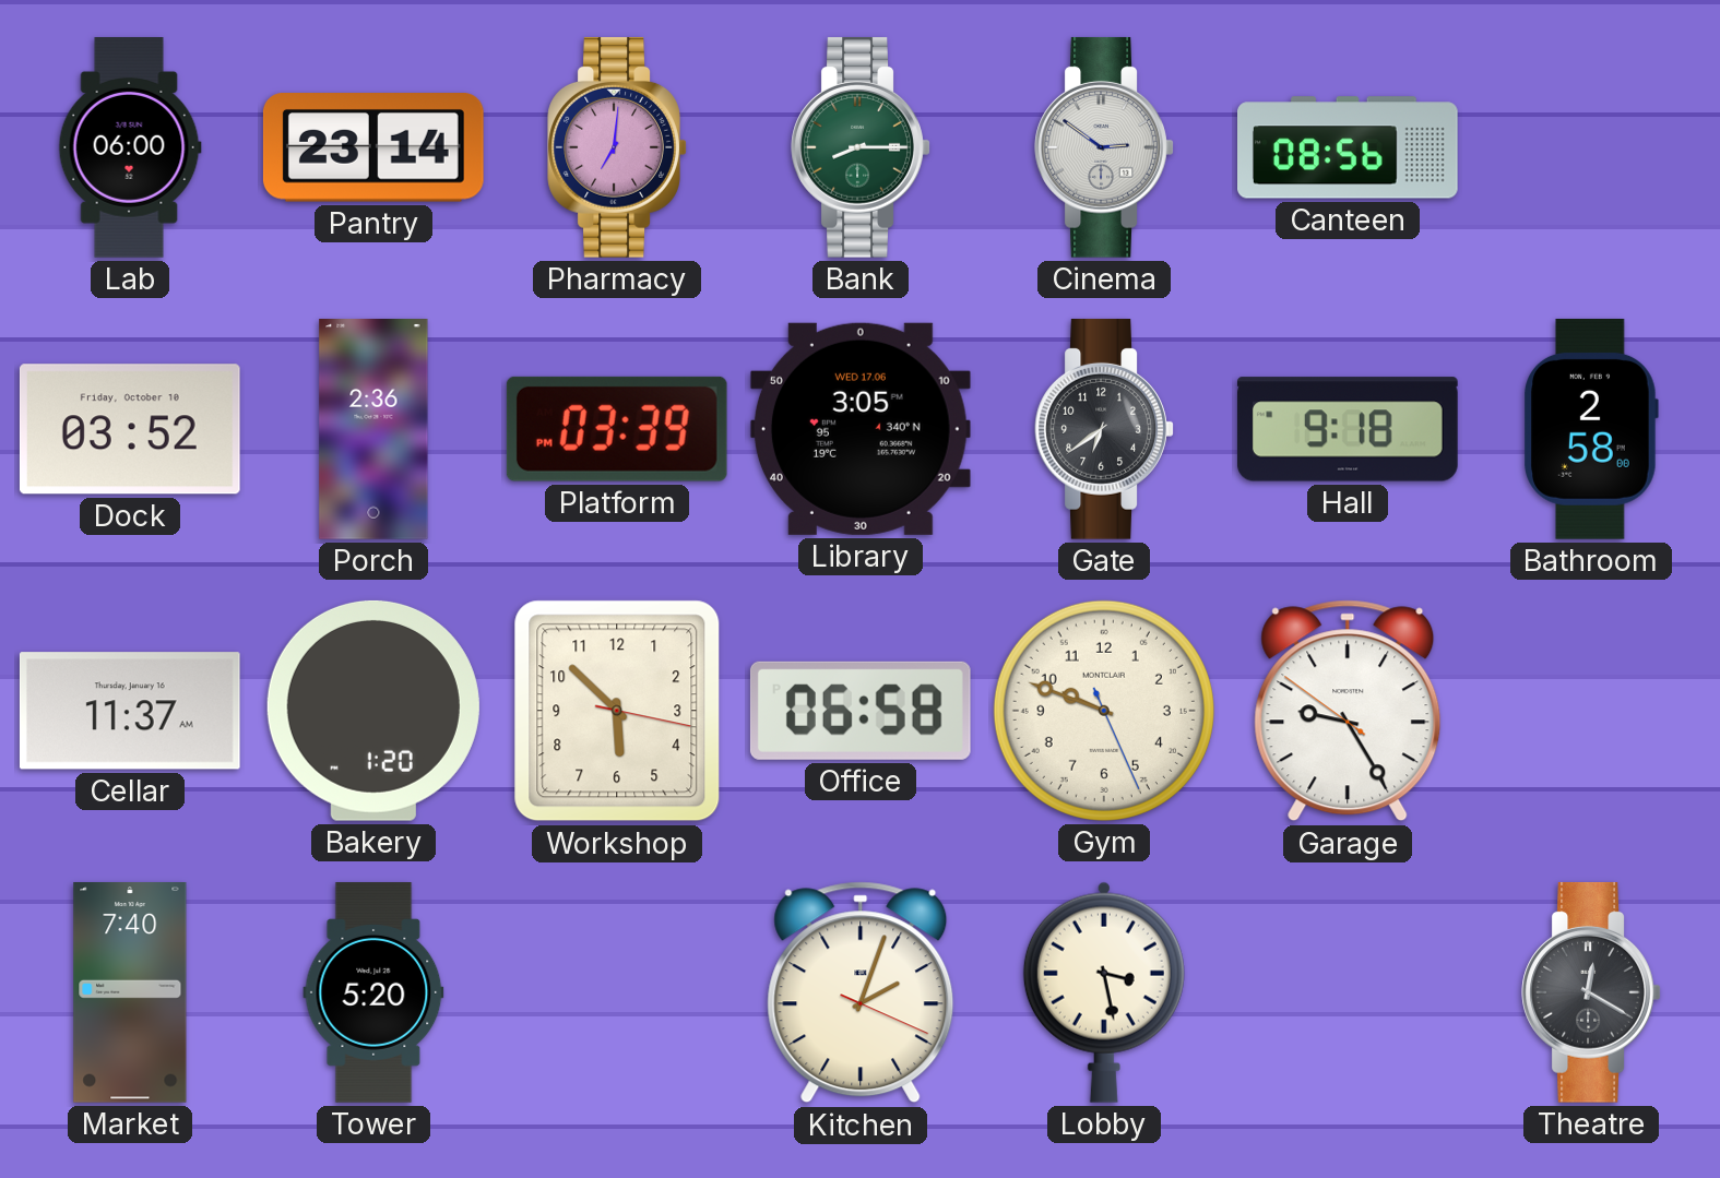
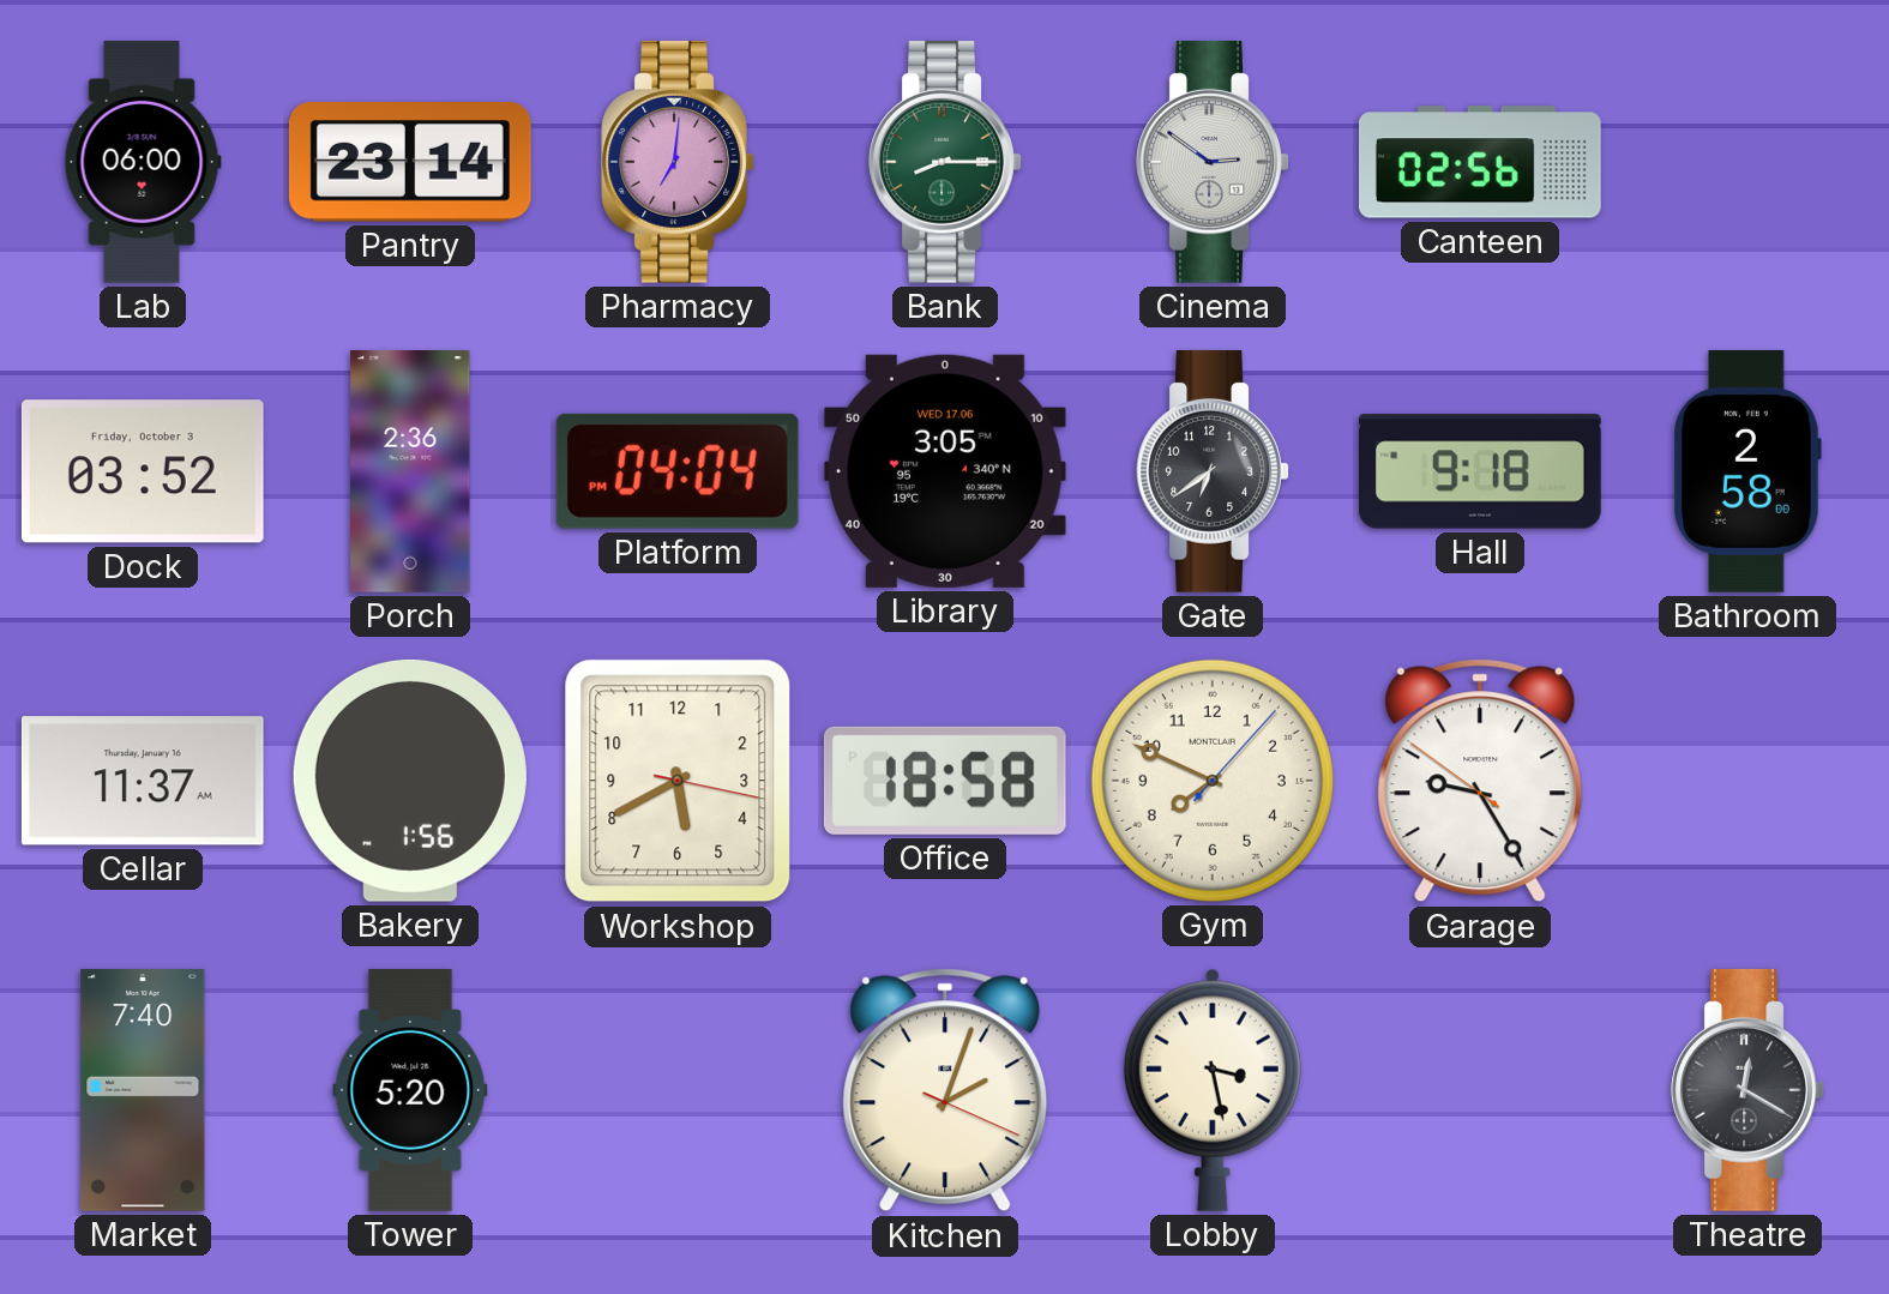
Canteen: 08:56 -> 02:56 (1481, 162)
Dock date: Friday, October 10 -> Friday, October 3 (143, 471)
Platform: 03:39 -> 04:04 (678, 471)
Bakery: 1:20 -> 1:56 (410, 781)
Workshop: 5:52 -> 5:40 (678, 781)
Office: 06:58 -> 18:58 (945, 781)
Gym: 9:48 -> 7:49 (1213, 781)
